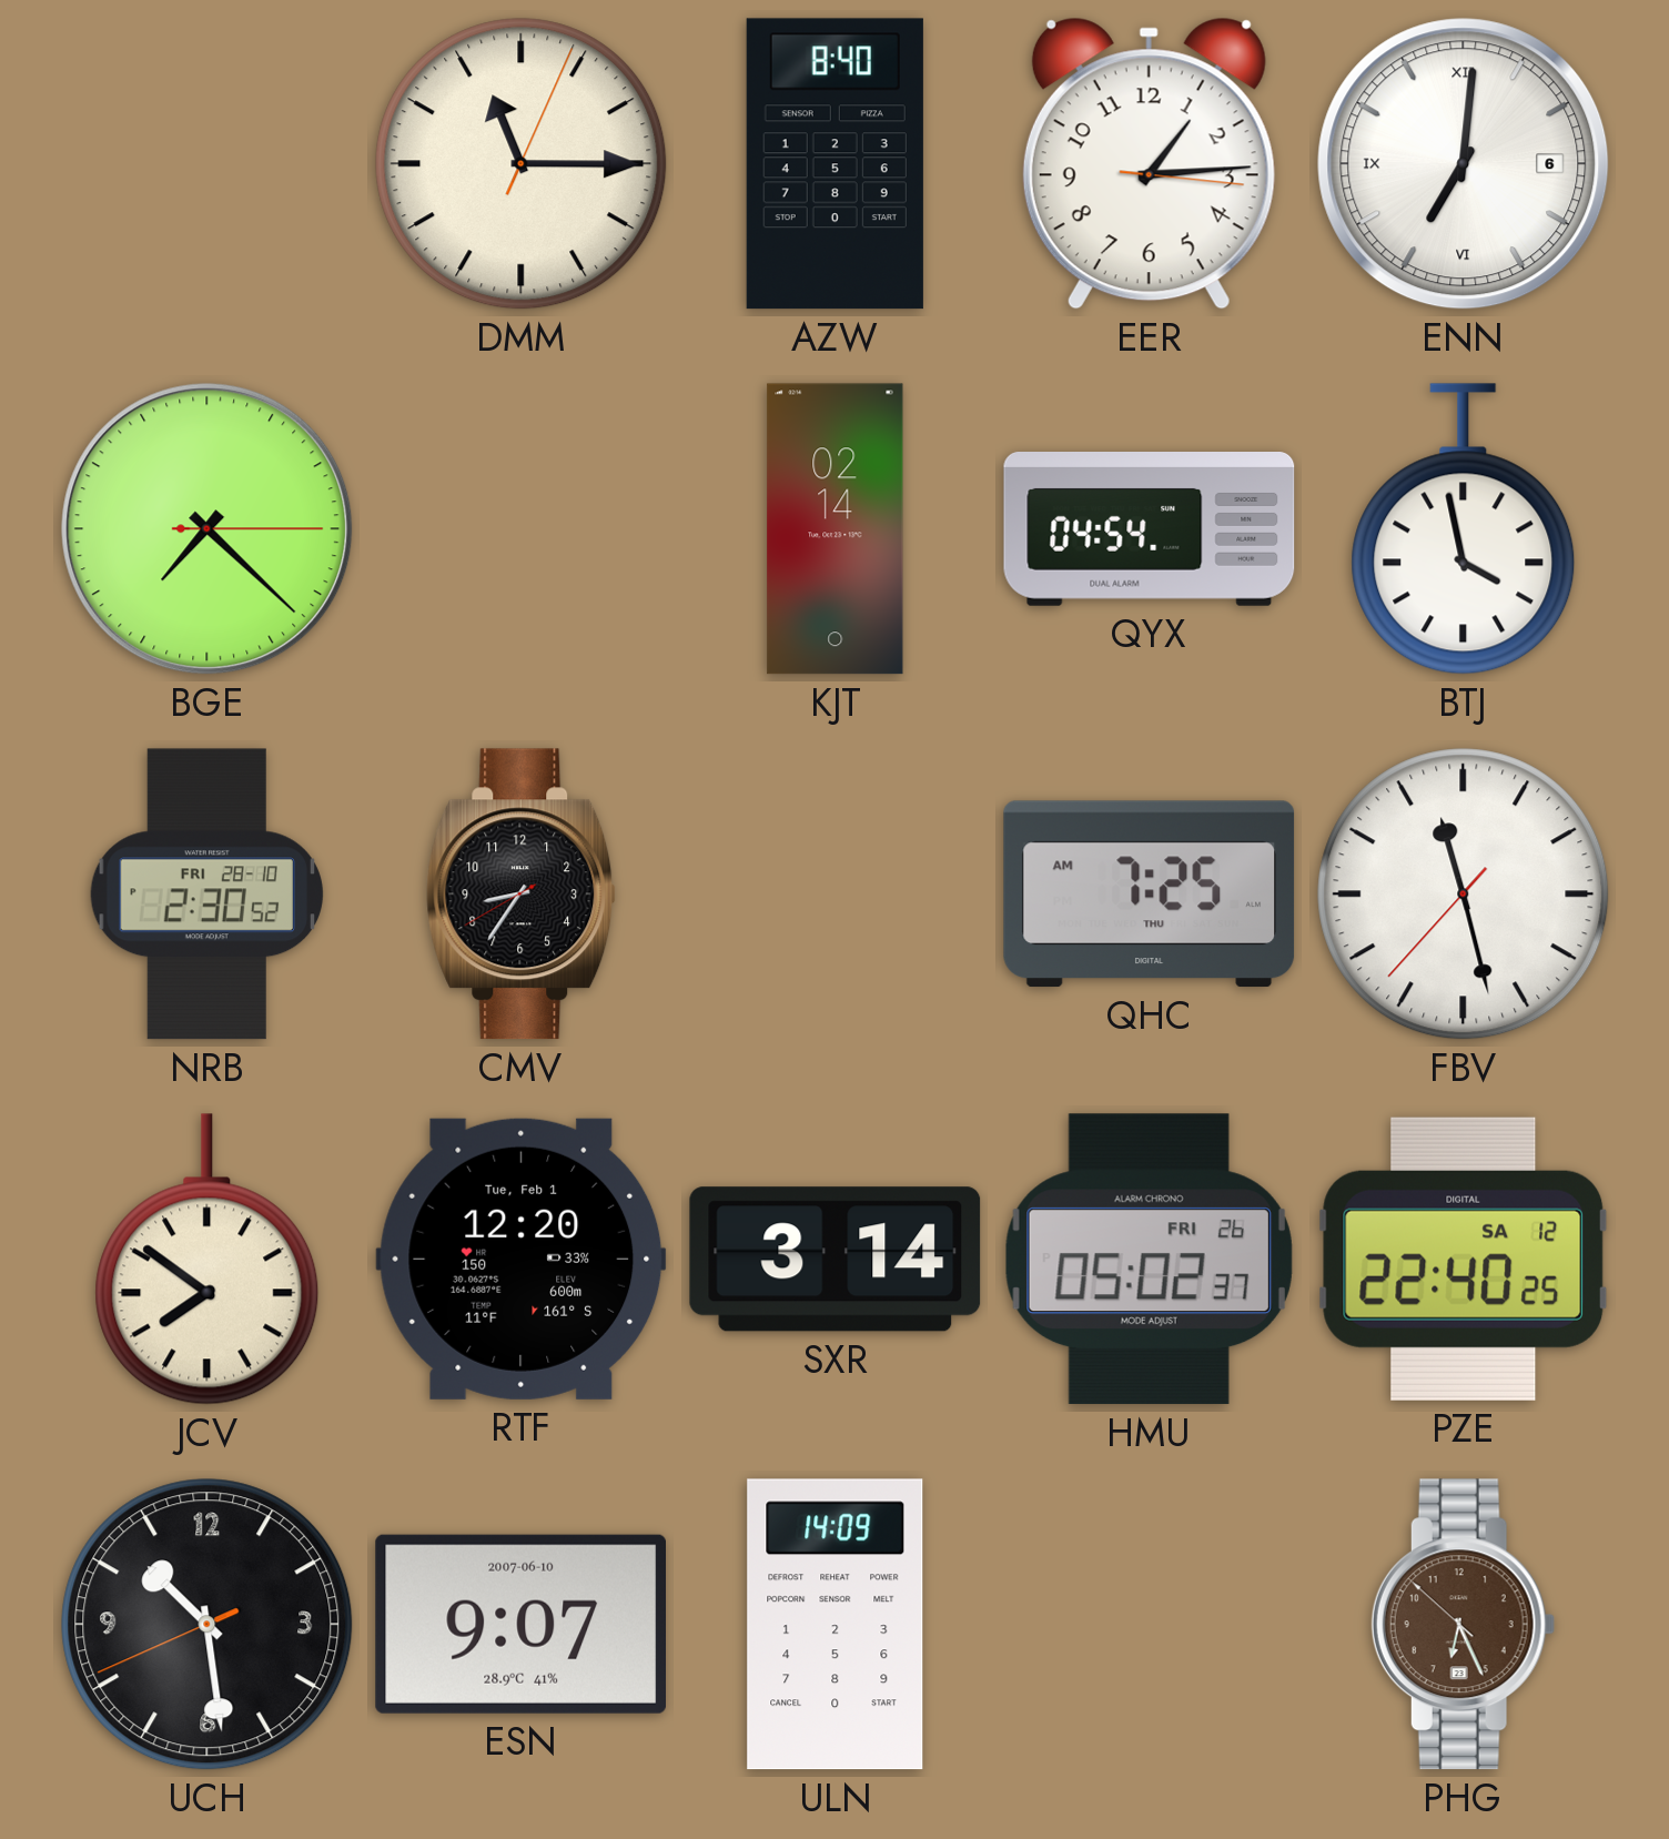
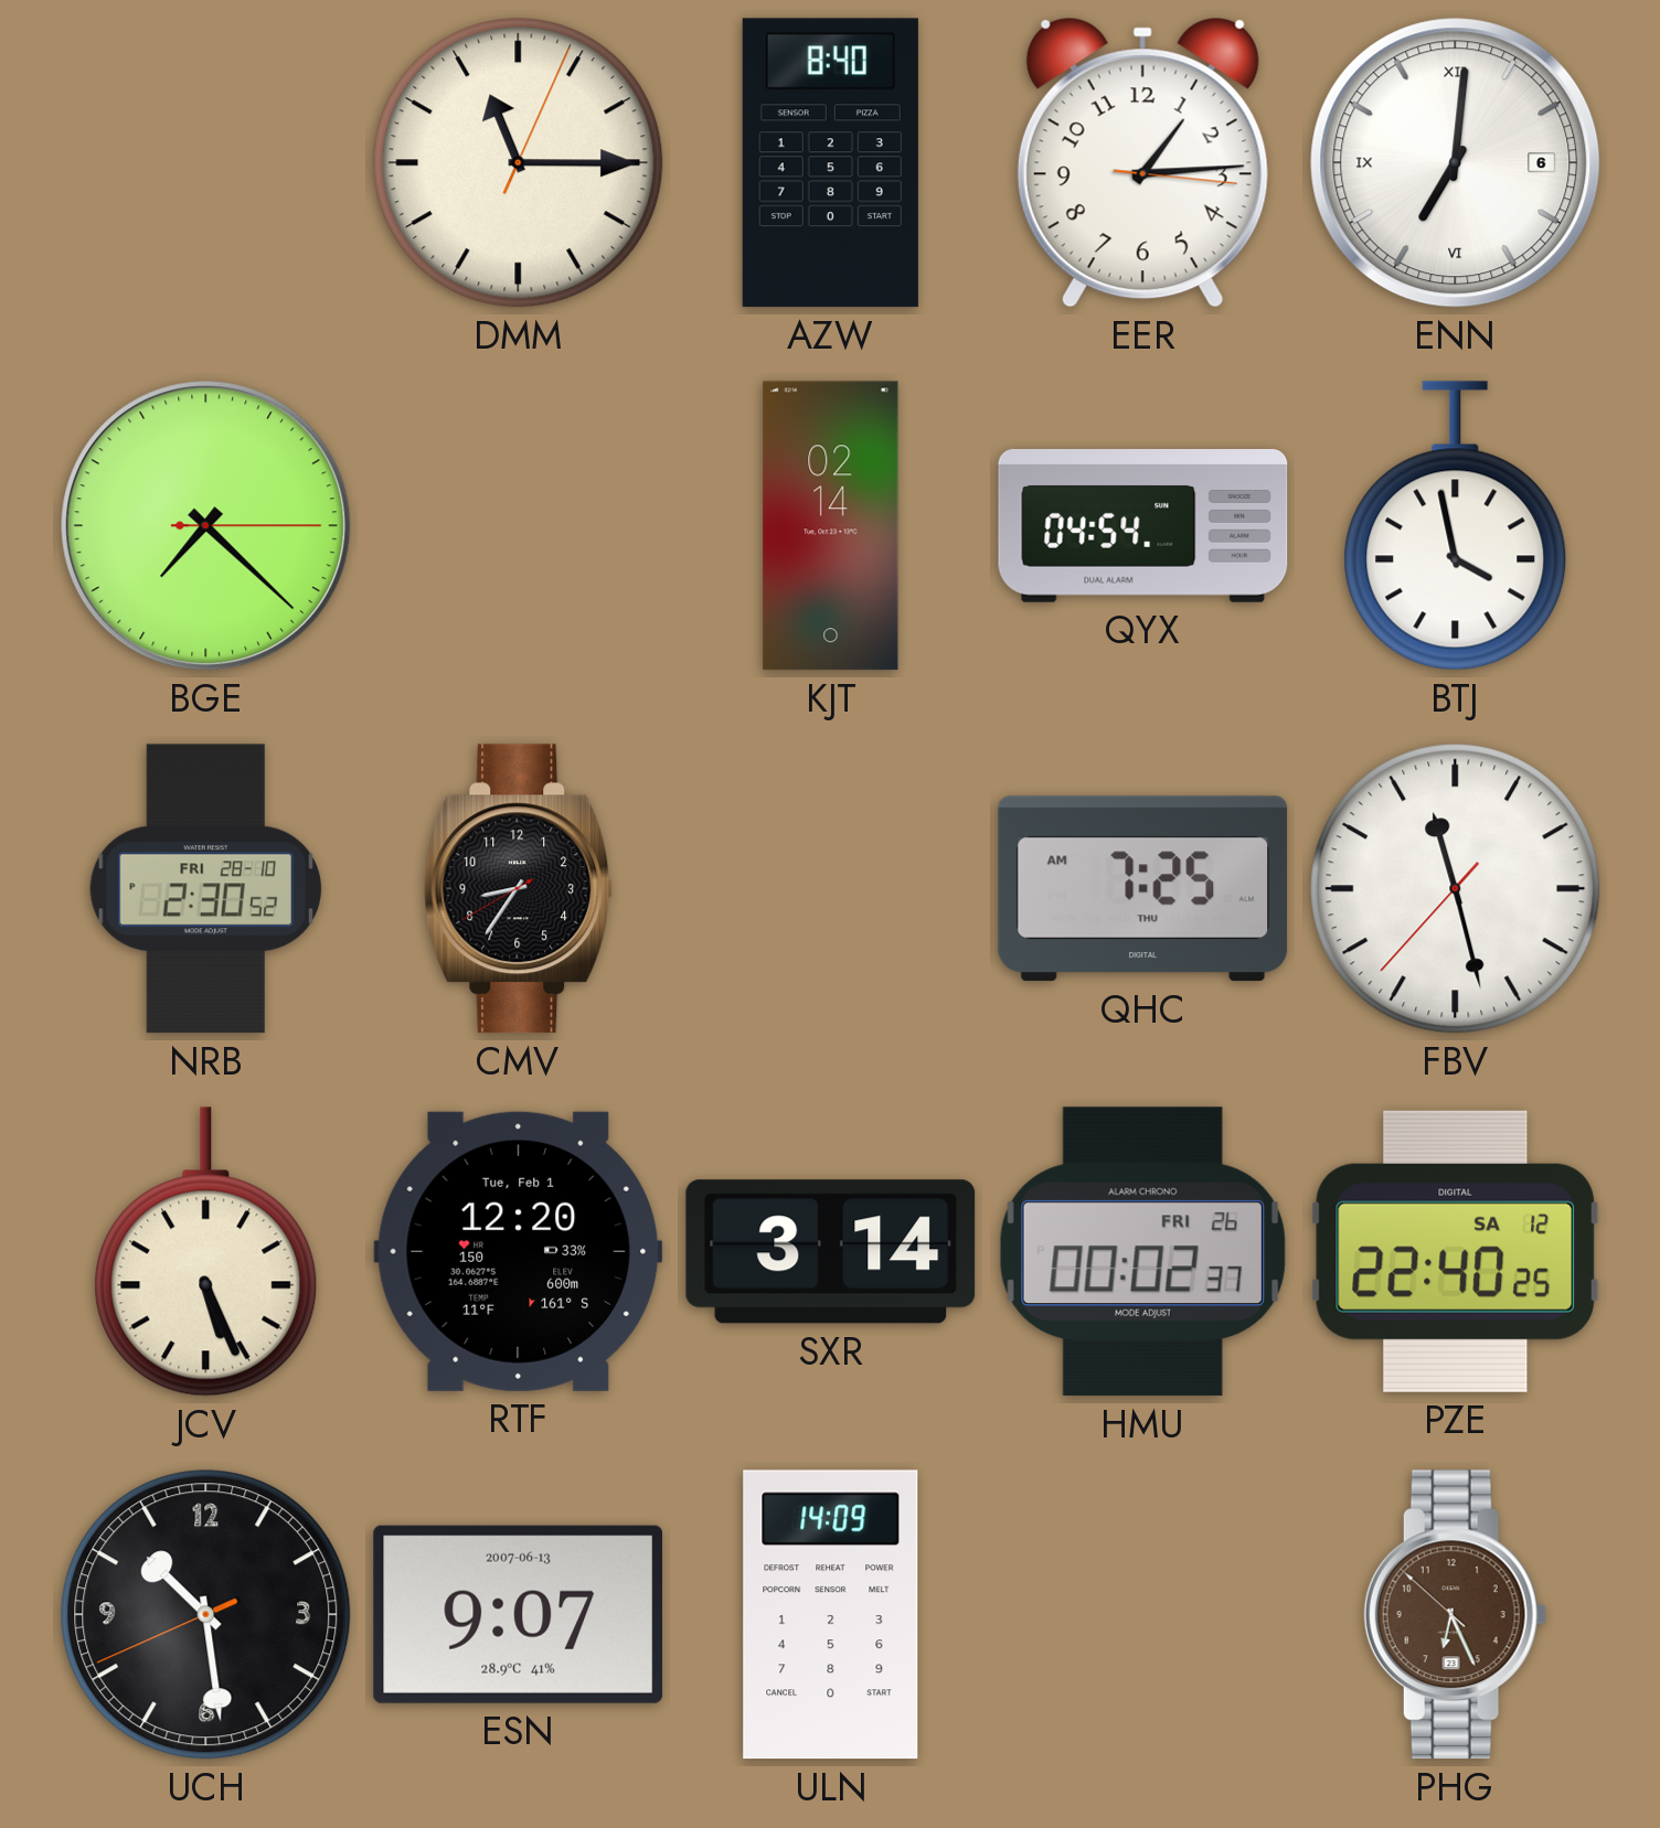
JCV: 7:51 -> 5:26 (206, 1252)
HMU: 05:02 -> 00:02 (1142, 1252)
ESN date: 2007-06-10 -> 2007-06-13 (518, 1614)
